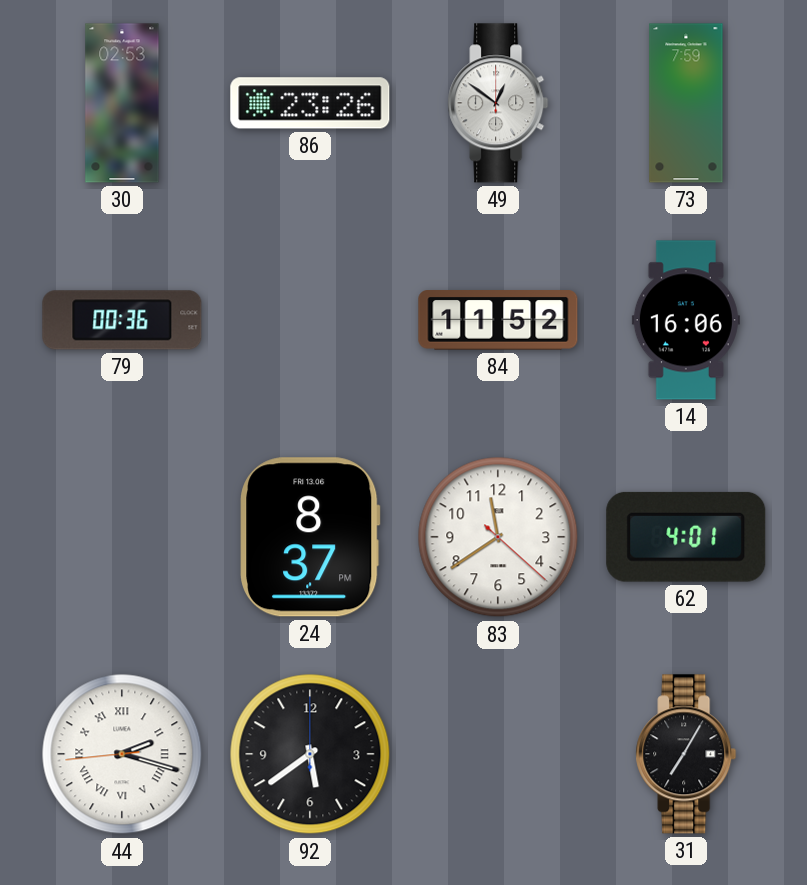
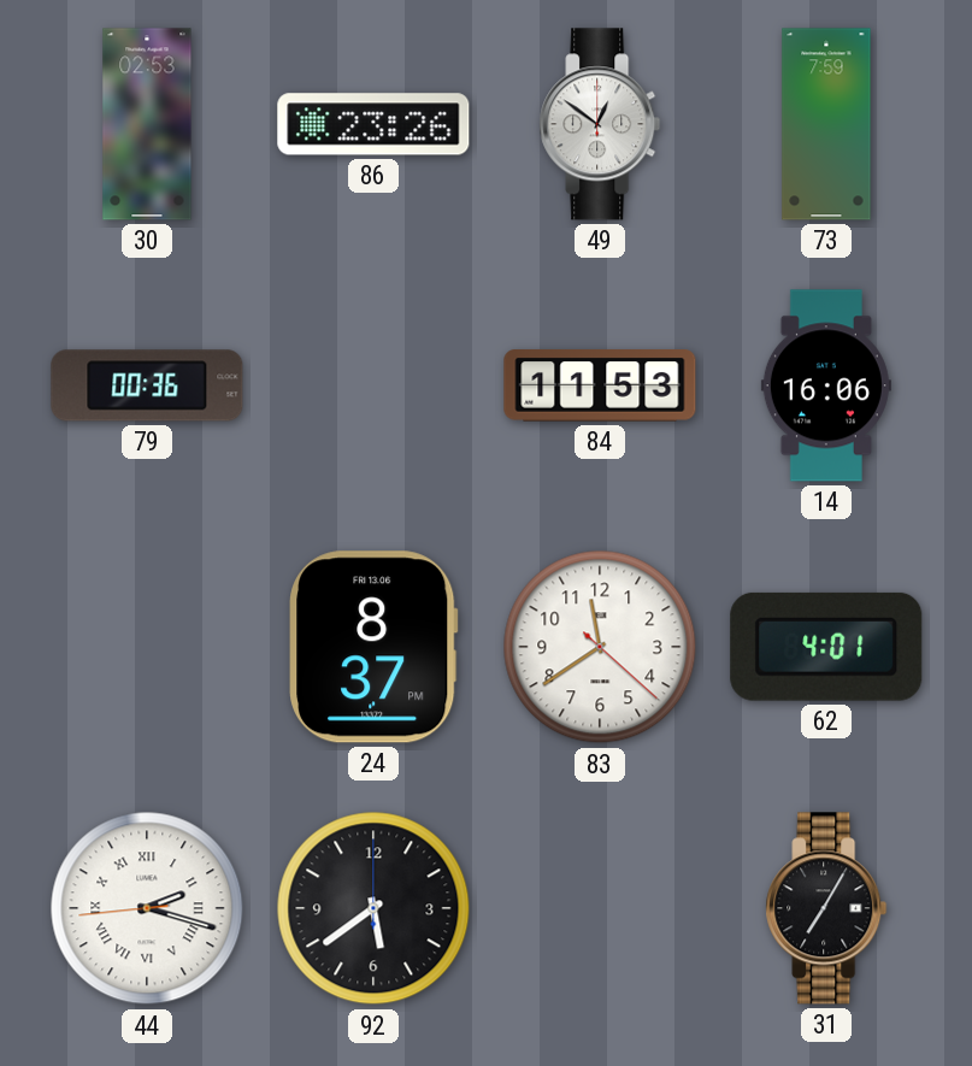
84: 11:52 -> 11:53 (600, 385)
